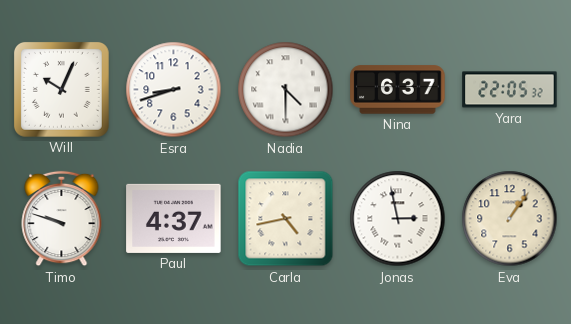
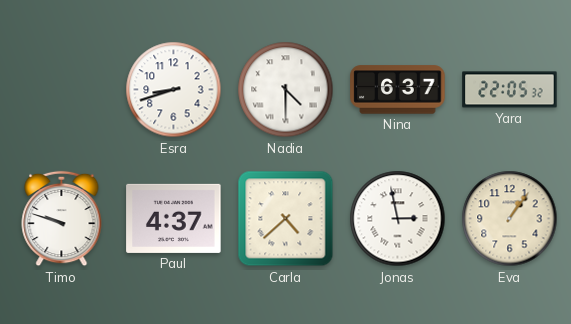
Will: 10:04 -> none (61, 89)
Carla: 4:43 -> 4:38 (286, 219)
